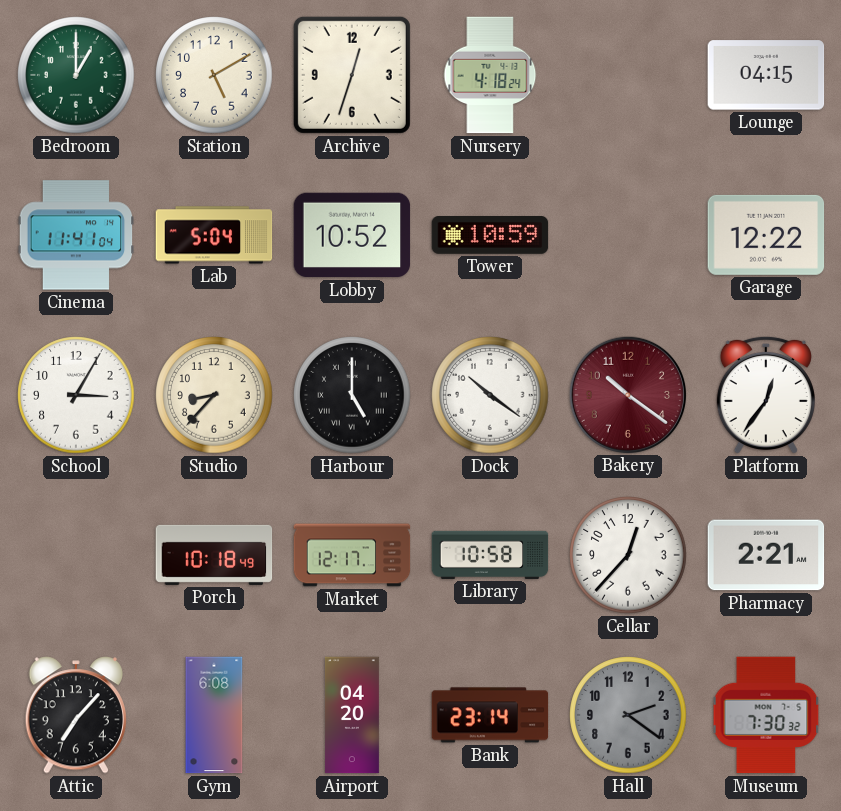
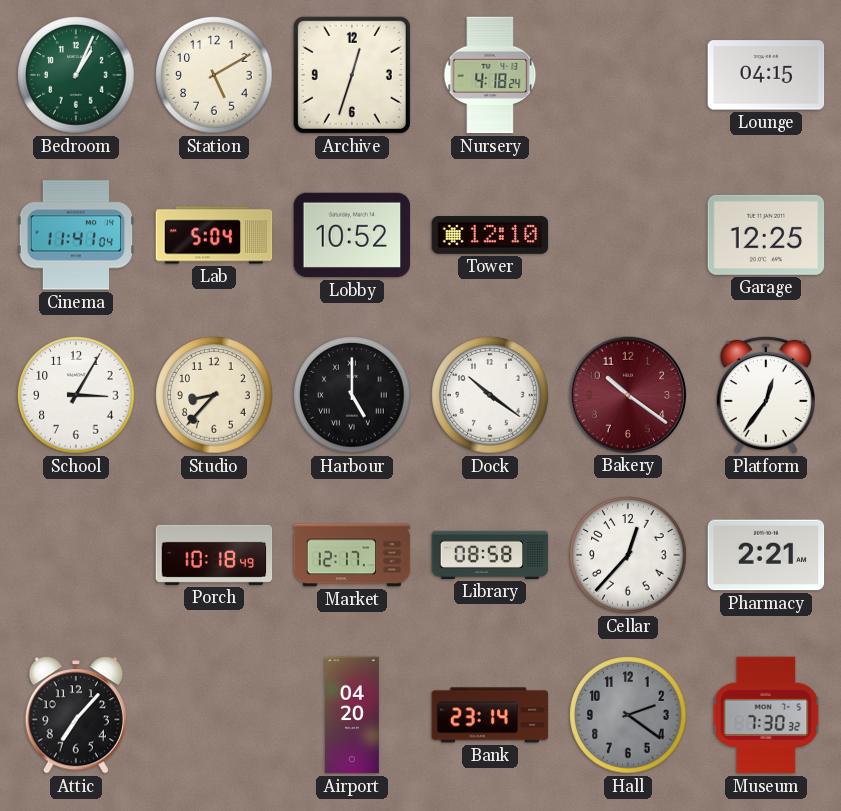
Bedroom: 1:00 -> 1:04 (76, 75)
Tower: 10:59 -> 12:10 (490, 236)
Garage: 12:22 -> 12:25 (766, 235)
Library: 10:58 -> 08:58 (490, 555)
Gym: 6:08 -> none (214, 715)
